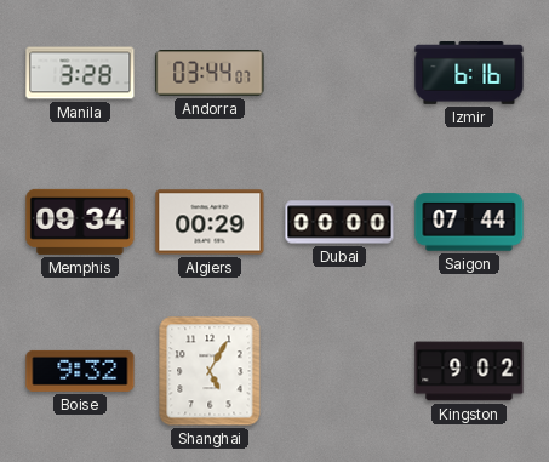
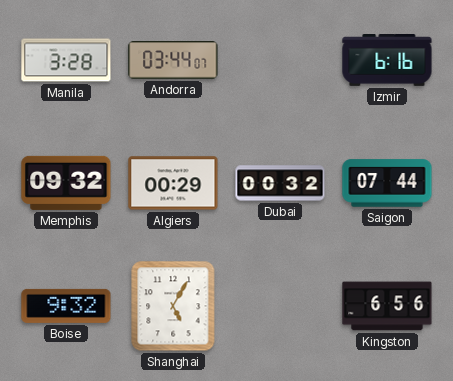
Memphis: 09:34 -> 09:32 (66, 183)
Dubai: 00:00 -> 00:32 (280, 183)
Kingston: 9:02 -> 6:56 (387, 306)
